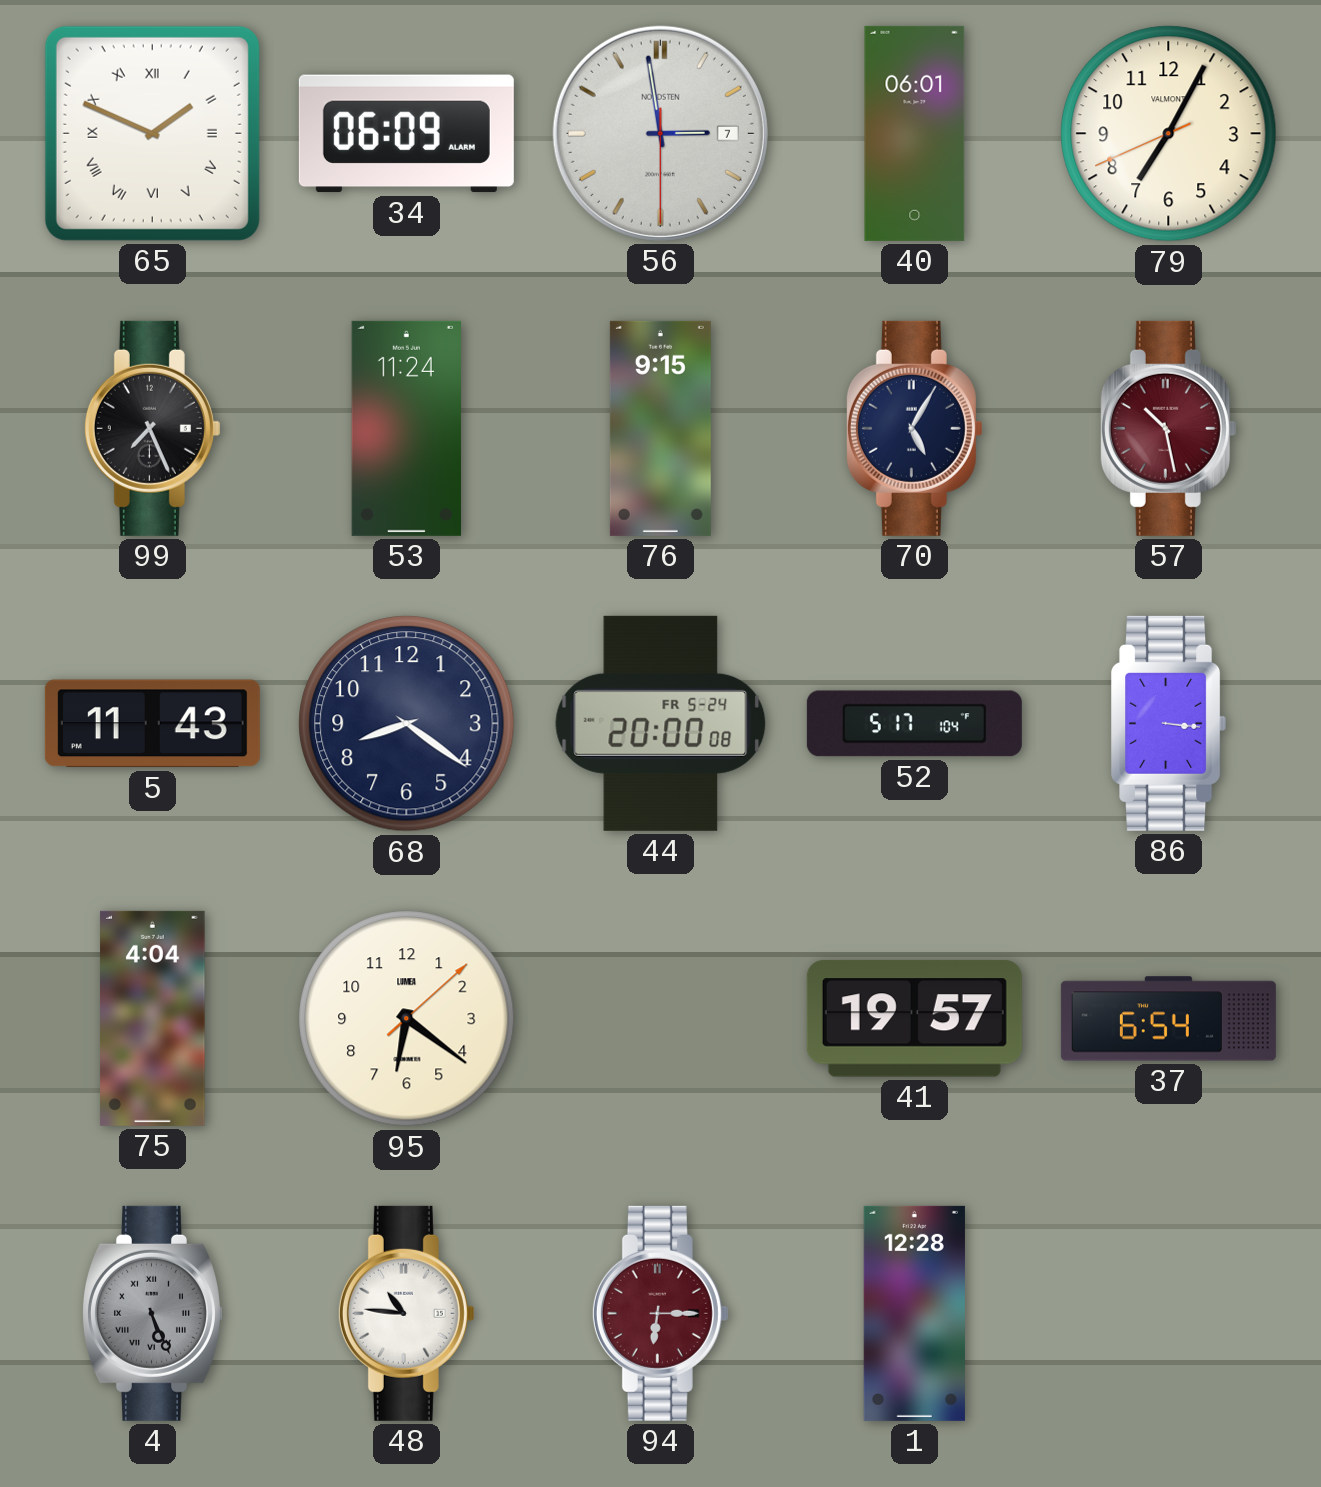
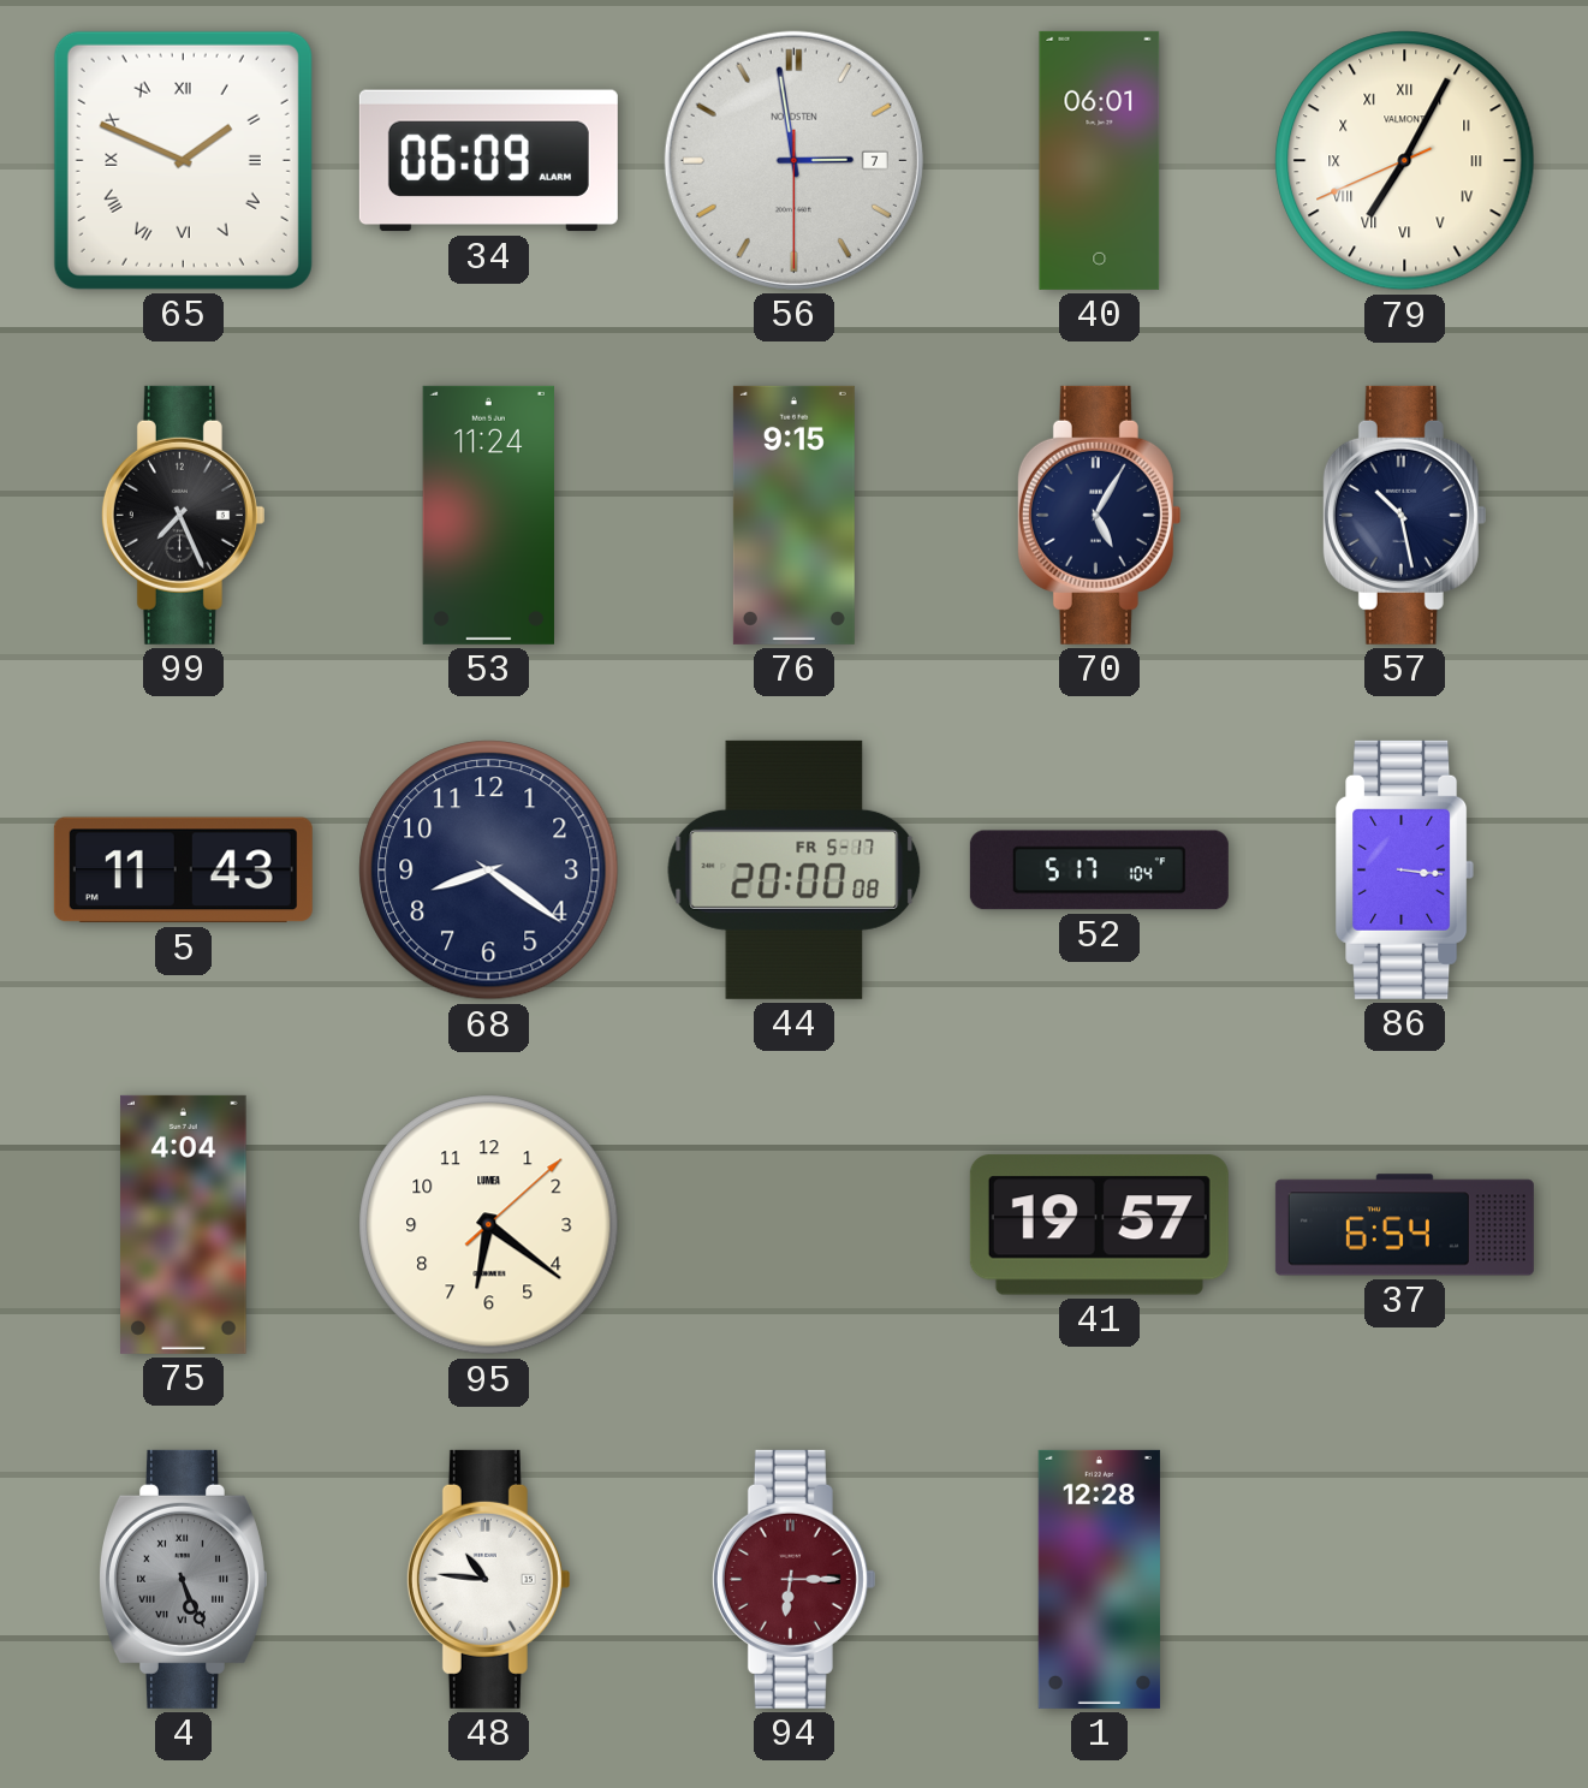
79 numerals: Arabic -> Roman (1405, 161)
57 dial: burgundy -> navy (1404, 515)
44 date: FR 5-24 -> FR 5-17 (795, 869)
